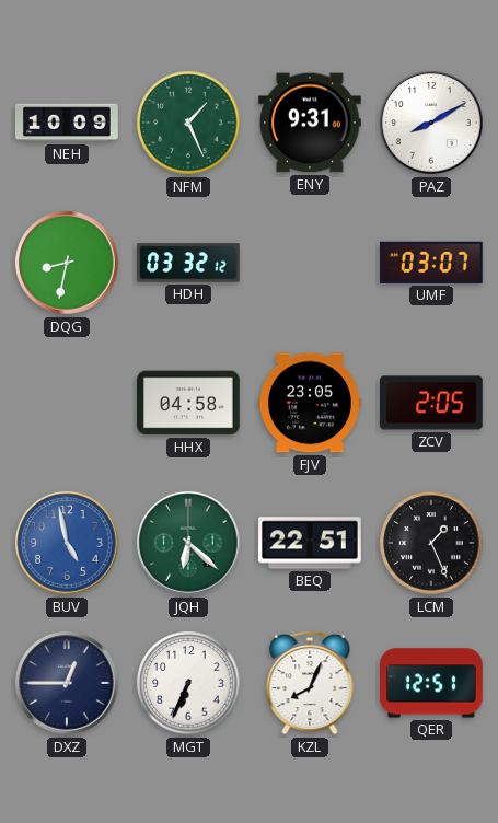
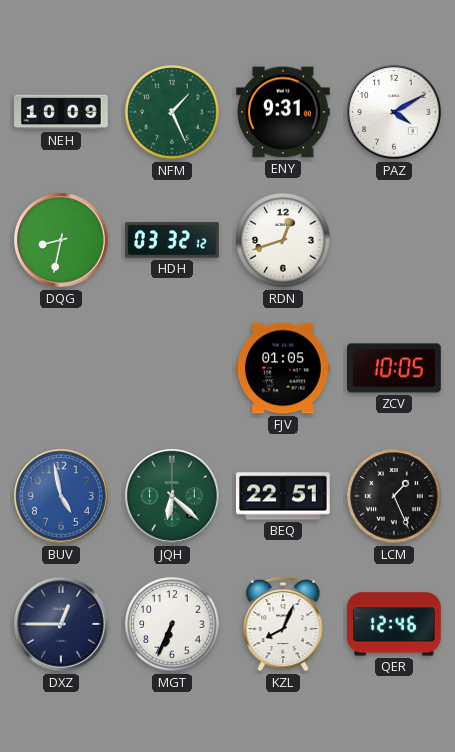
PAZ: 8:10 -> 4:10 (394, 112)
RDN: none -> 12:42 (283, 240)
UMF: 03:07 -> none (431, 263)
HHX: 04:58 -> none (189, 403)
FJV: 23:05 -> 01:05 (283, 368)
ZCV: 2:05 -> 10:05 (394, 368)
QER: 12:51 -> 12:46 (394, 624)
